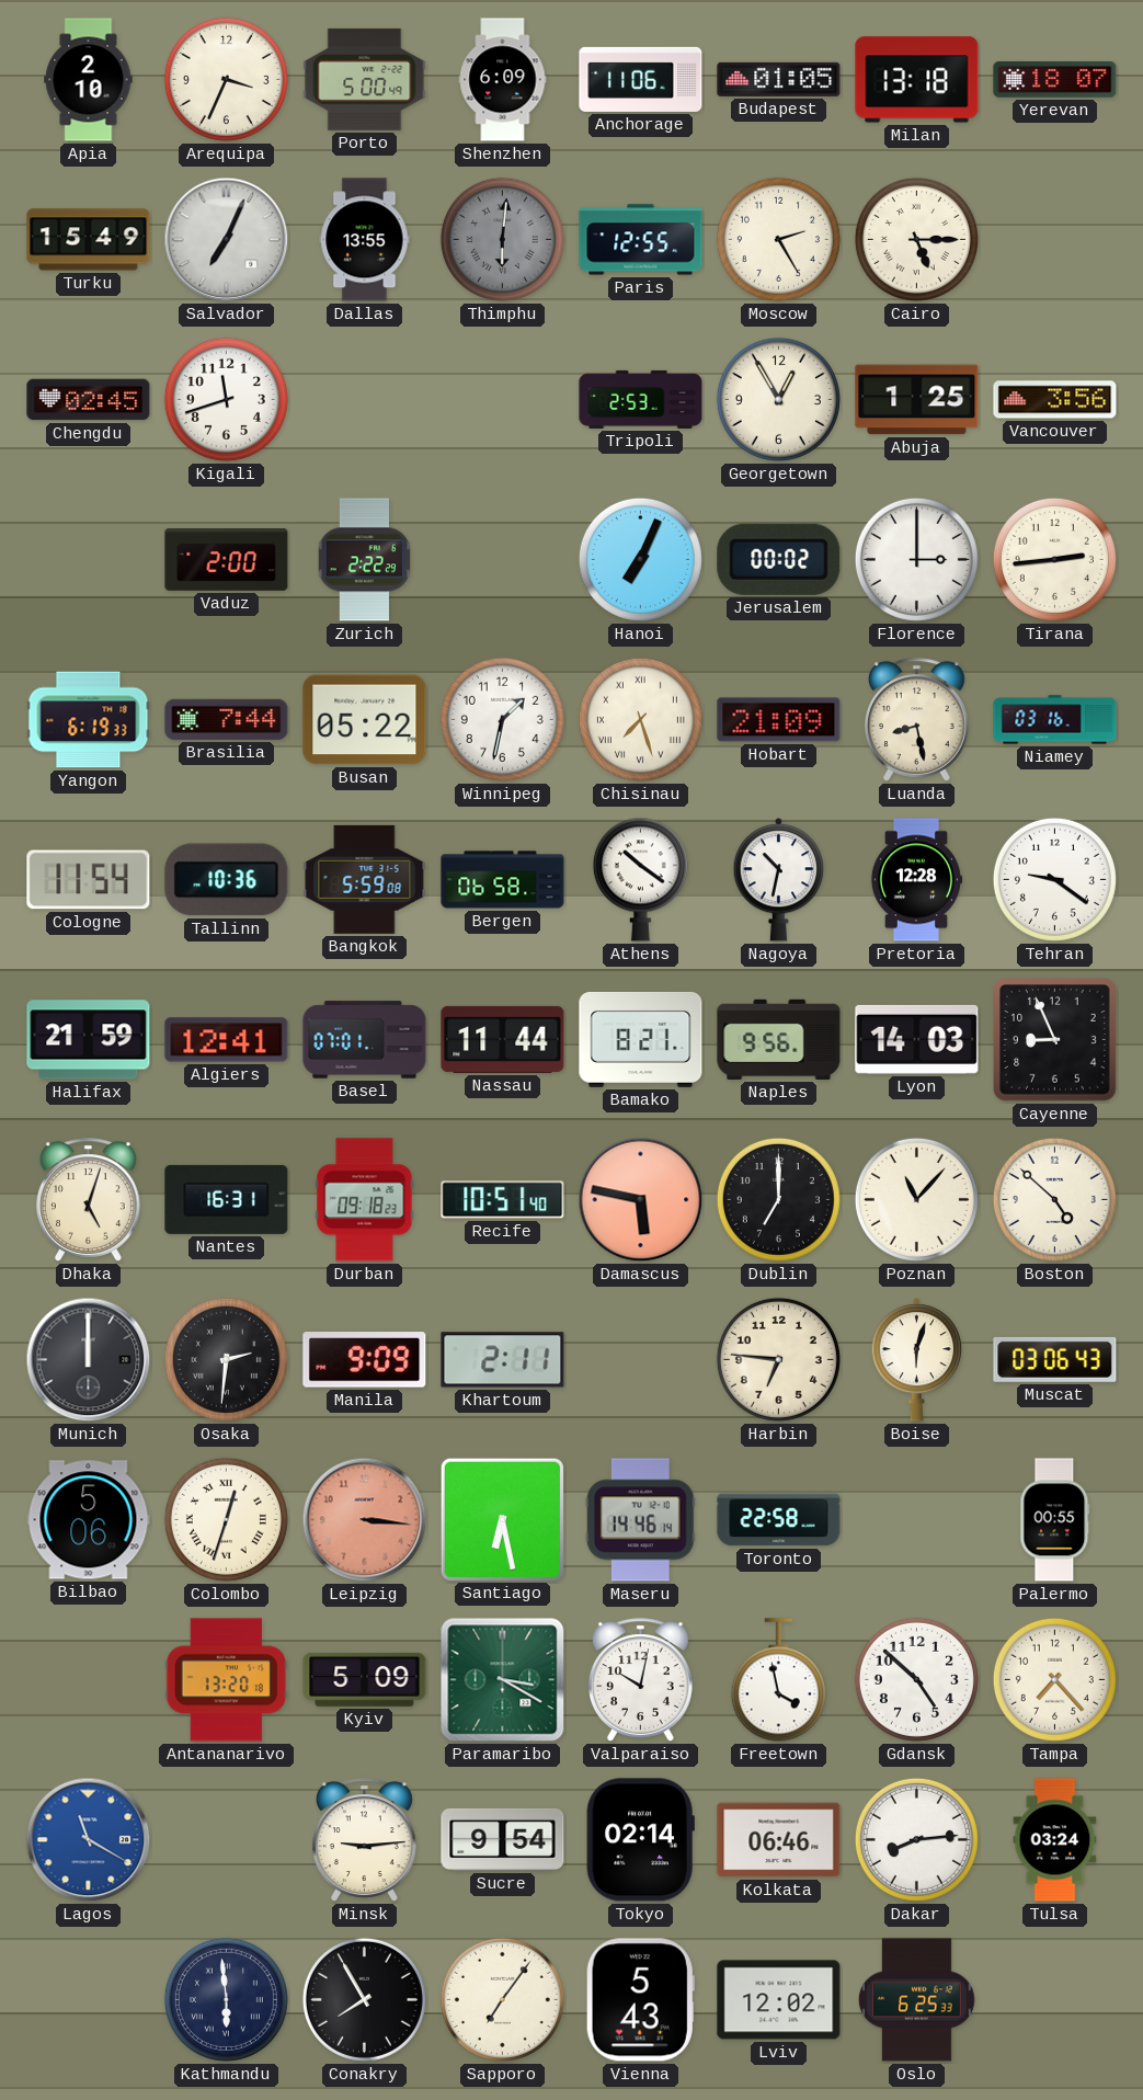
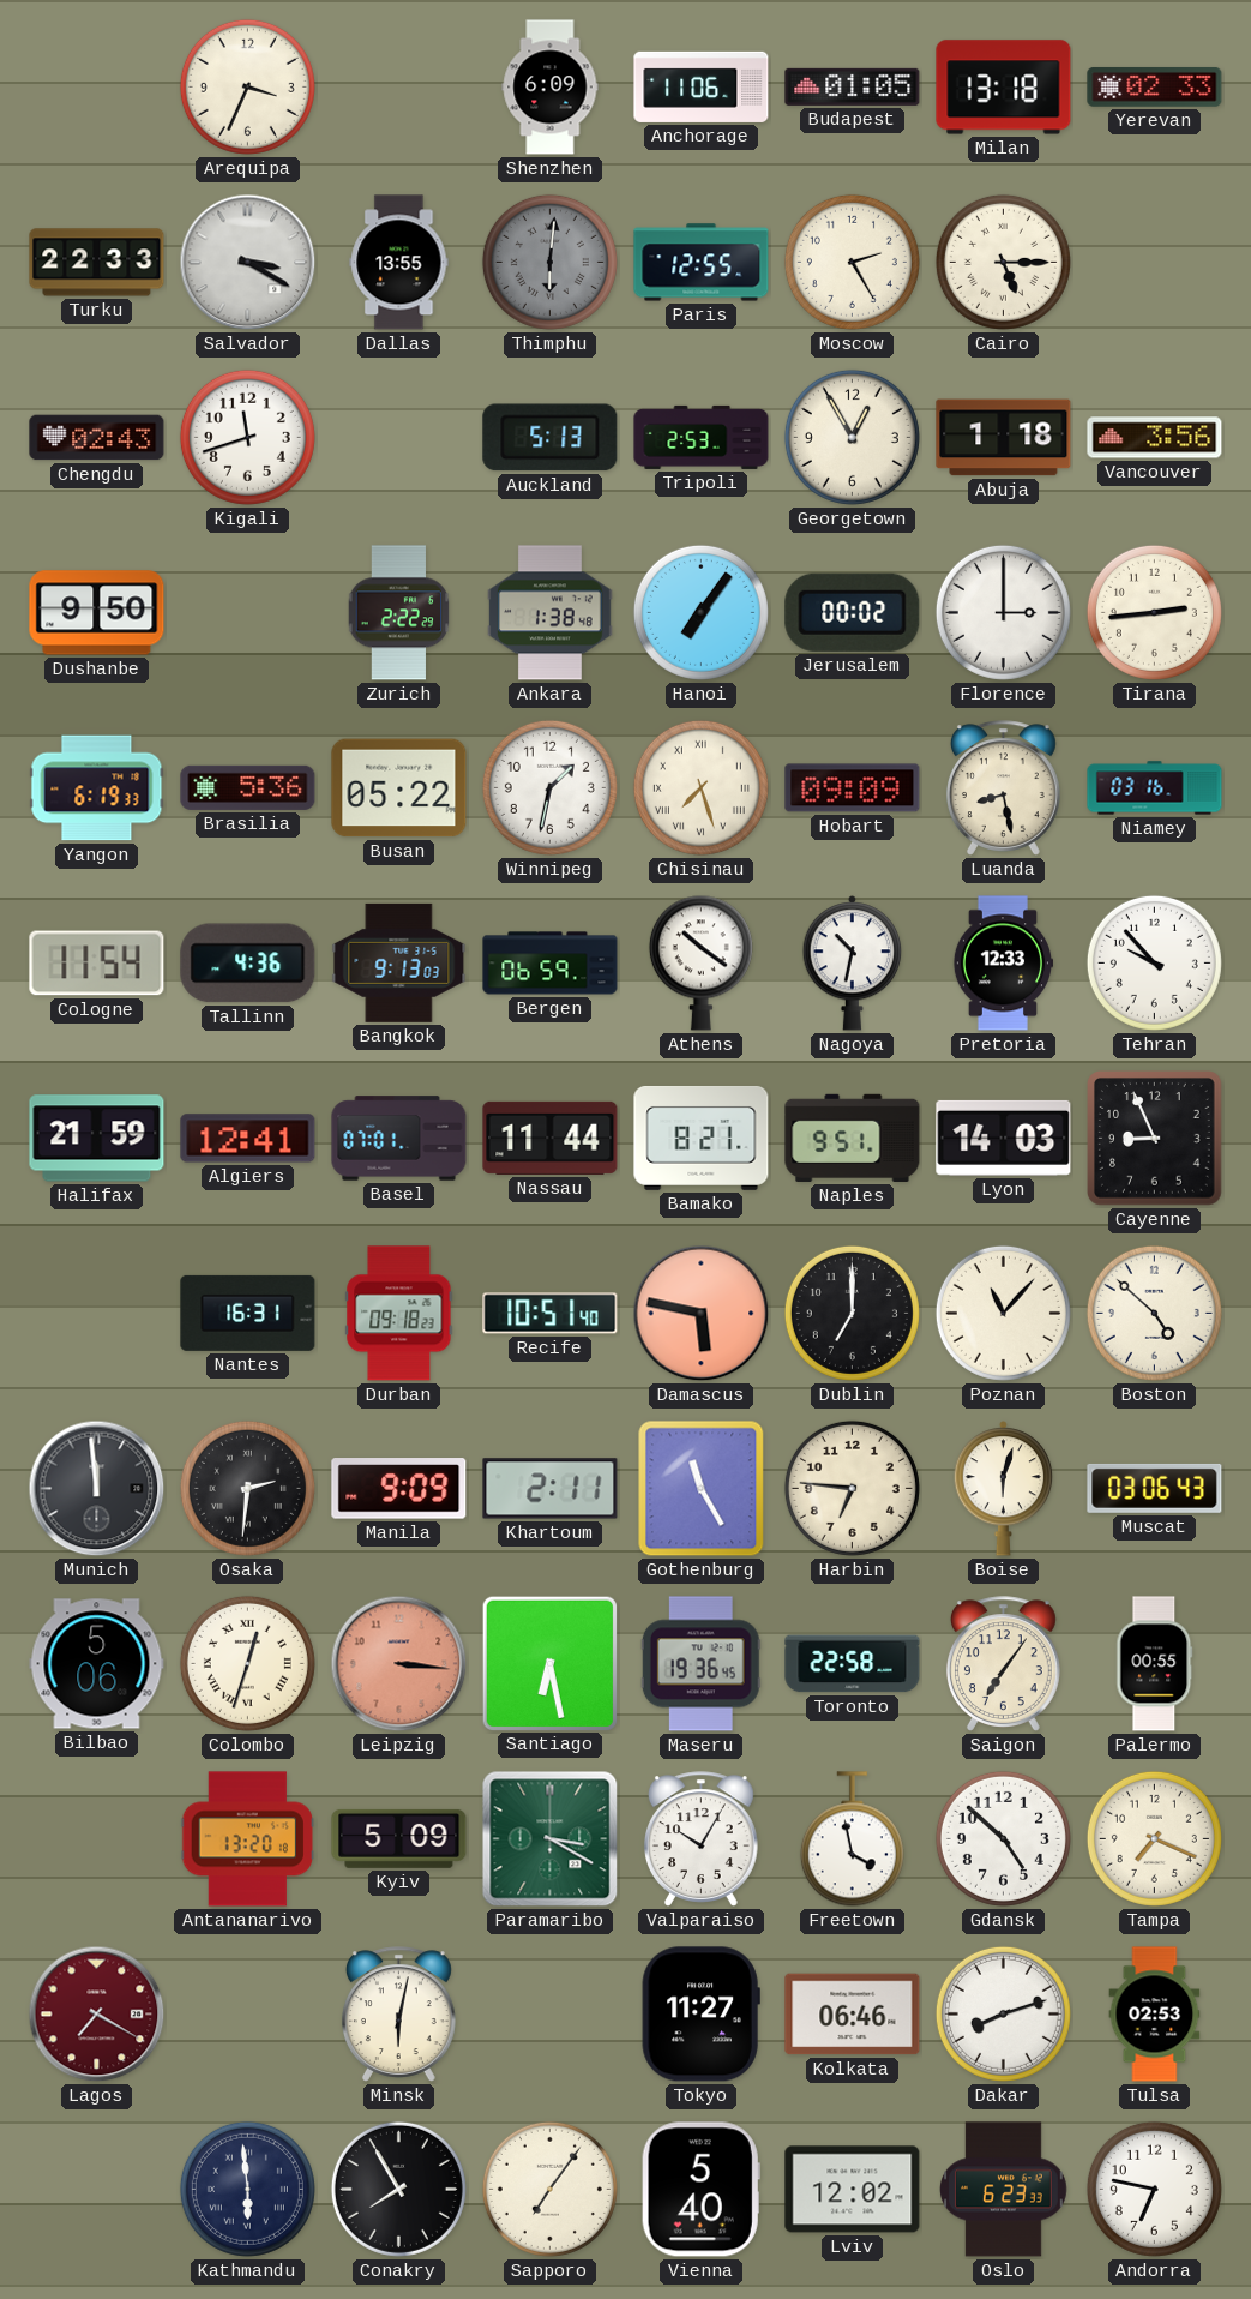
Apia: 2:10 -> none (89, 80)
Porto: 5:00 -> none (365, 79)
Yerevan: 18:07 -> 02:33 (1155, 88)
Turku: 15:49 -> 22:33 (97, 263)
Salvador: 7:04 -> 3:20 (248, 263)
Chengdu: 02:45 -> 02:43 (97, 438)
Auckland: none -> 5:13 (551, 438)
Abuja: 1:25 -> 1:18 (1004, 438)
Dushanbe: none -> 9:50 (97, 613)
Vaduz: 2:00 -> none (227, 560)
Ankara: none -> 1:38 (551, 613)
Hanoi: 7:04 -> 7:06 (700, 612)
Brasilia: 7:44 -> 5:36 (248, 787)
Hobart: 21:09 -> 09:09 (853, 788)
Tallinn: 10:36 -> 4:36 (248, 964)
Bangkok: 5:59 -> 9:13 (399, 962)
Bergen: 06:58 -> 06:59 (551, 964)
Pretoria: 12:28 -> 12:33 (1002, 964)
Tehran: 9:21 -> 9:53 (1154, 962)
Naples: 9:56 -> 9:51 (853, 1138)
Dhaka: 5:03 -> none (88, 1200)
Munich: 12:00 -> 11:59 (97, 1489)
Gothenburg: none -> 11:25 (702, 1489)
Maseru: 14:46 -> 19:36 (700, 1664)
Saigon: none -> 7:06 (1003, 1664)
Valparaiso: 10:02 -> 10:05 (700, 1839)
Tampa: 7:23 -> 7:19 (1154, 1838)
Lagos: 11:20 -> 7:20 (97, 2015)
Lagos dial: blue -> burgundy (97, 2015)
Minsk: 9:14 -> 6:02 (398, 2015)
Sucre: 9:54 -> none (503, 1839)
Tokyo: 02:14 -> 11:27 (700, 2015)
Dakar: 8:14 -> 8:12 (1003, 2013)
Tulsa: 03:24 -> 02:53 (1155, 2015)
Vienna: 5:43 -> 5:40 (700, 2190)
Oslo: 6:25 -> 6:23 (1004, 2190)
Andorra: none -> 6:47 (1154, 2189)
